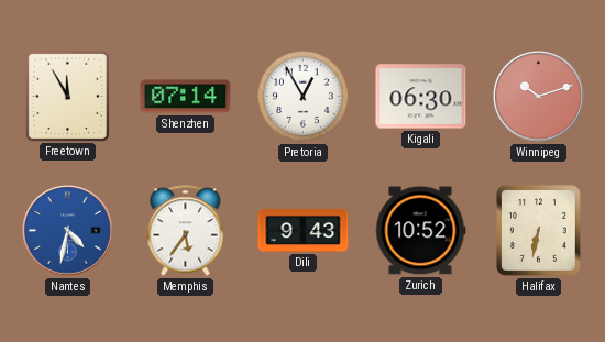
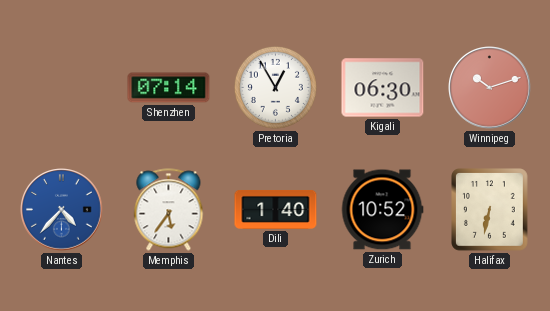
Freetown: 11:55 -> none (67, 96)
Nantes: 4:32 -> 4:37 (62, 210)
Dili: 9:43 -> 1:40 (276, 209)
